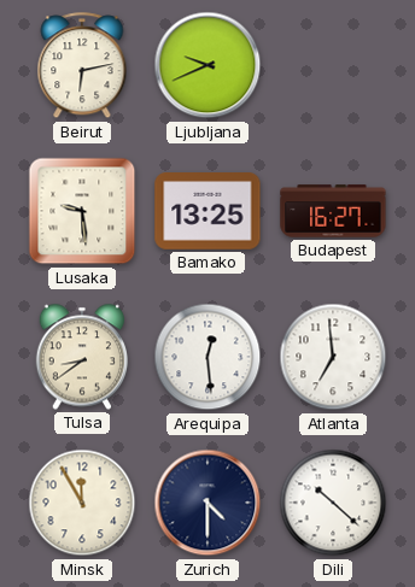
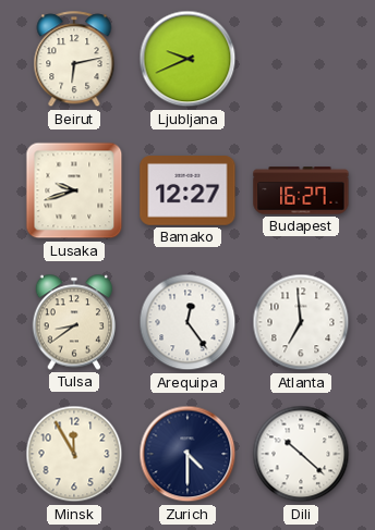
Lusaka: 9:29 -> 9:42 (74, 190)
Bamako: 13:25 -> 12:27 (187, 192)
Arequipa: 12:29 -> 12:24 (187, 322)
